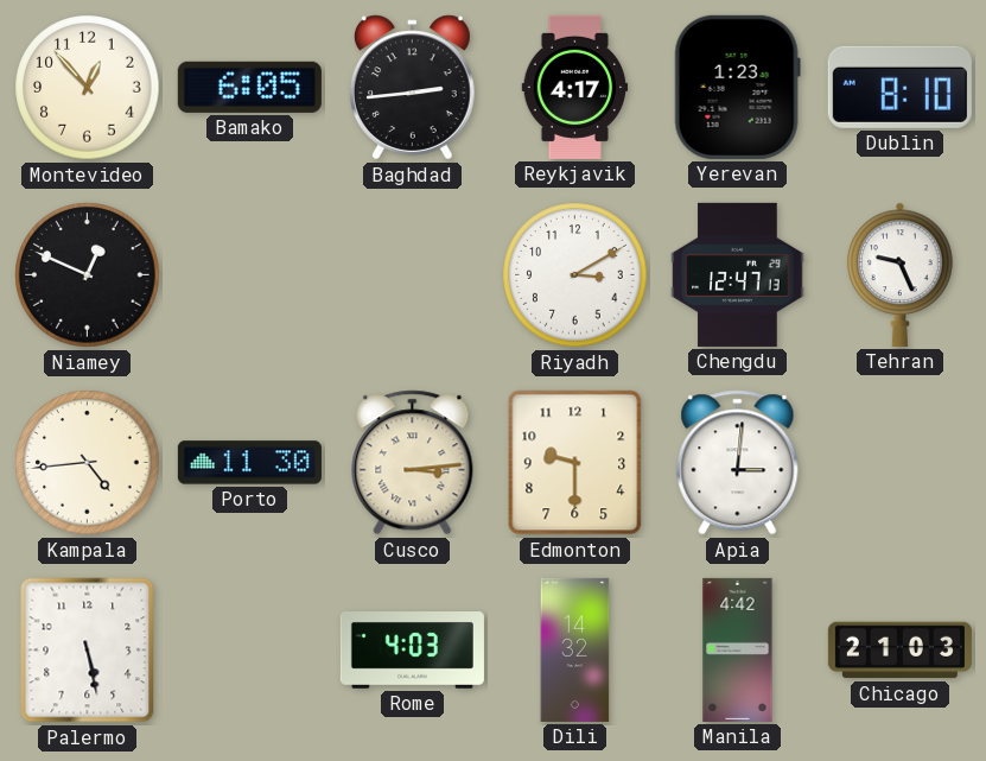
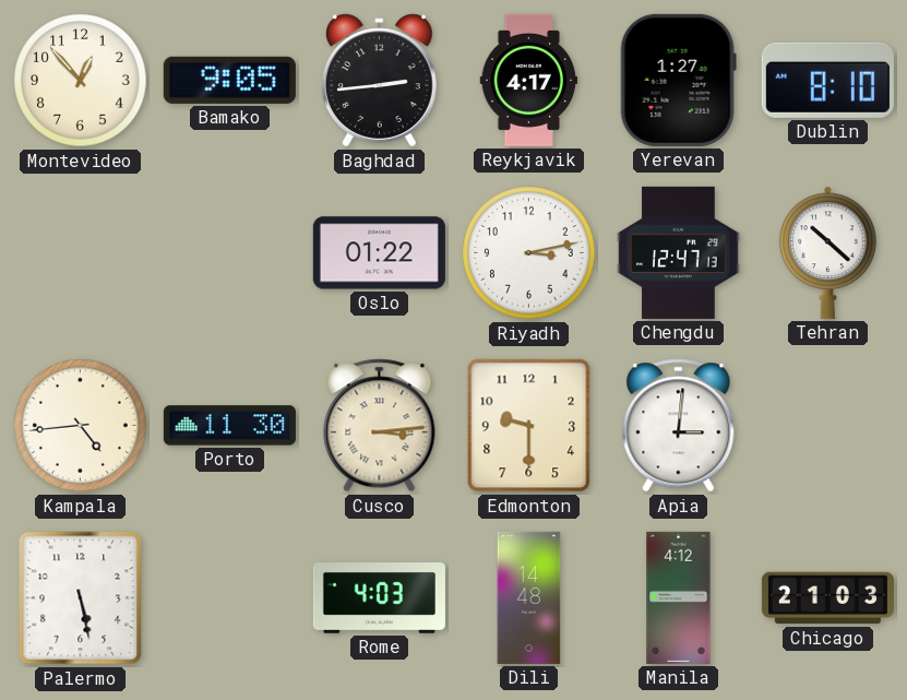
Bamako: 6:05 -> 9:05 (229, 80)
Yerevan: 1:23 -> 1:27 (678, 80)
Niamey: 12:49 -> none (88, 275)
Oslo: none -> 01:22 (379, 253)
Riyadh: 3:10 -> 3:13 (529, 253)
Tehran: 9:26 -> 10:22 (828, 252)
Dili: 14:32 -> 14:48 (529, 597)
Manila: 4:42 -> 4:12 (679, 597)
